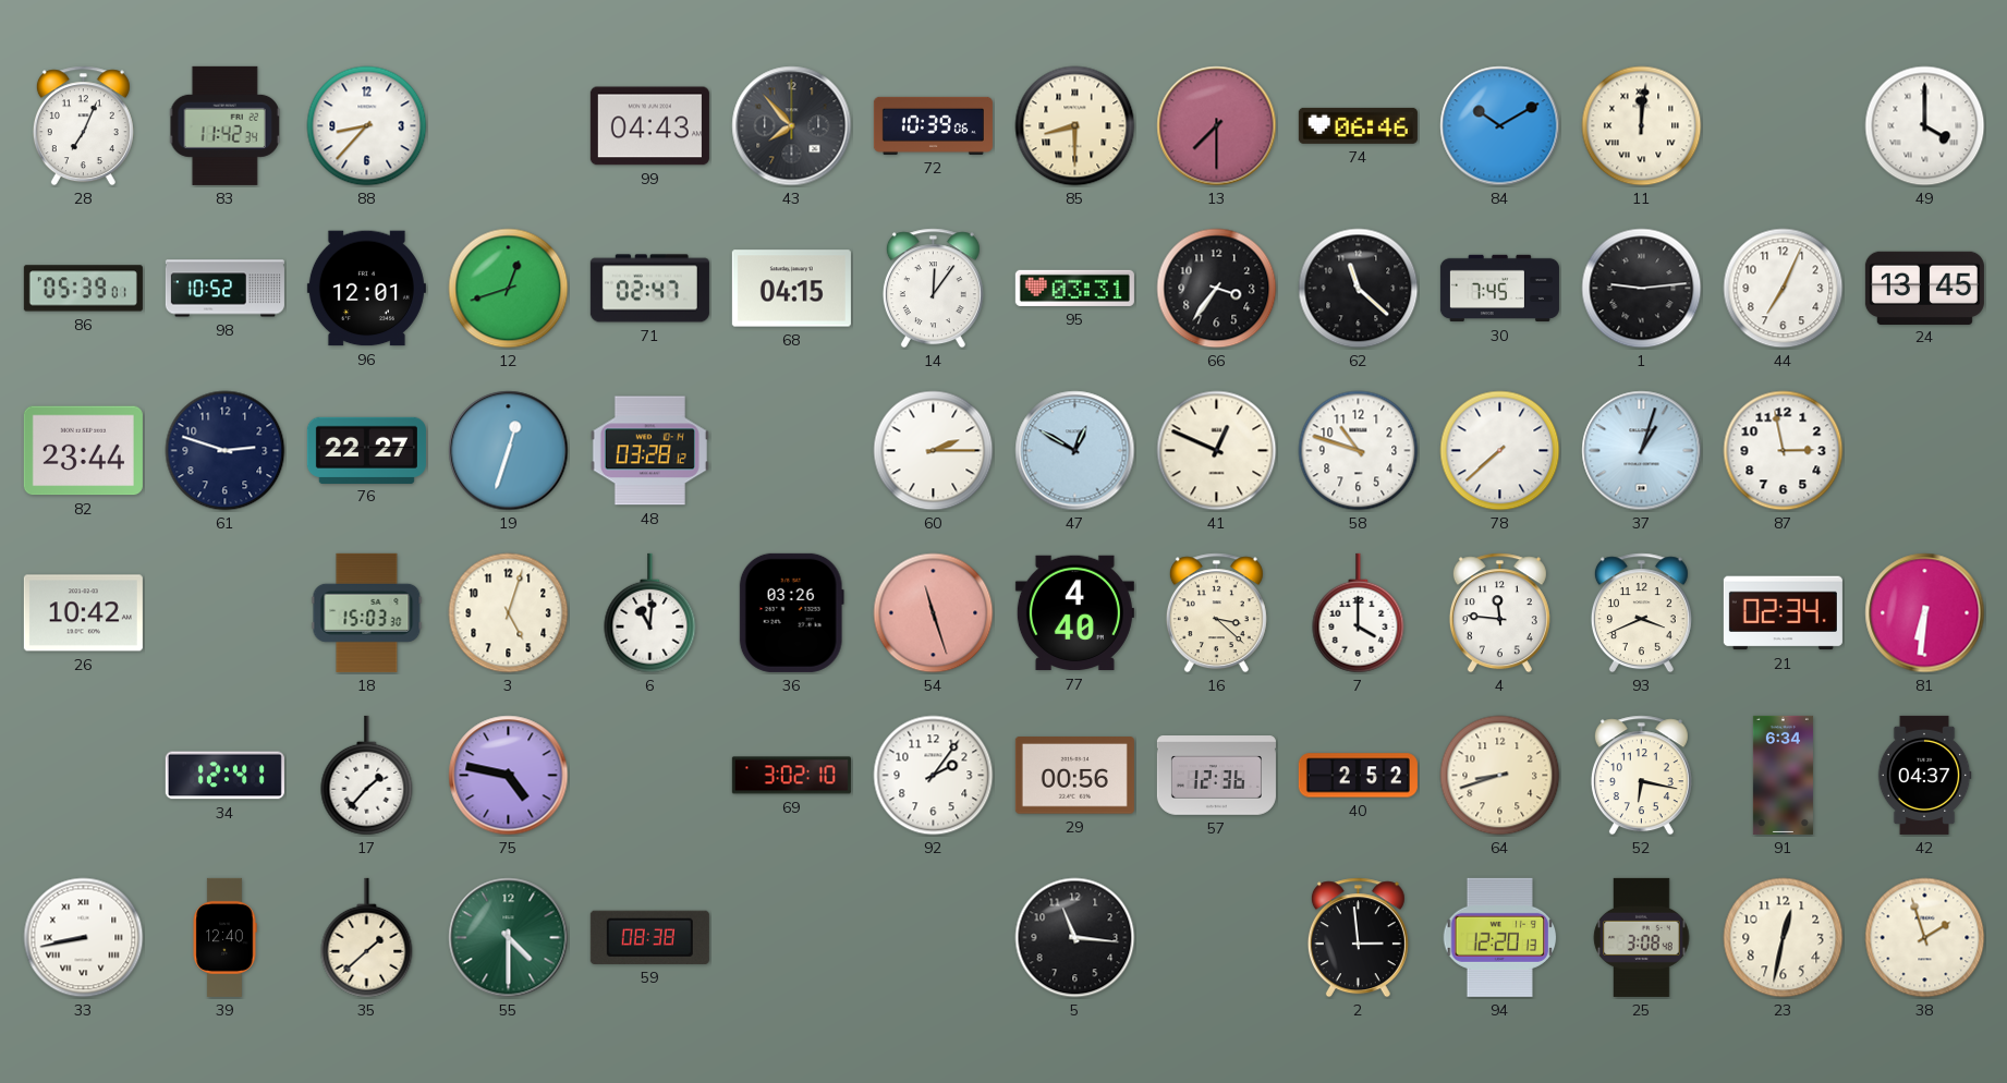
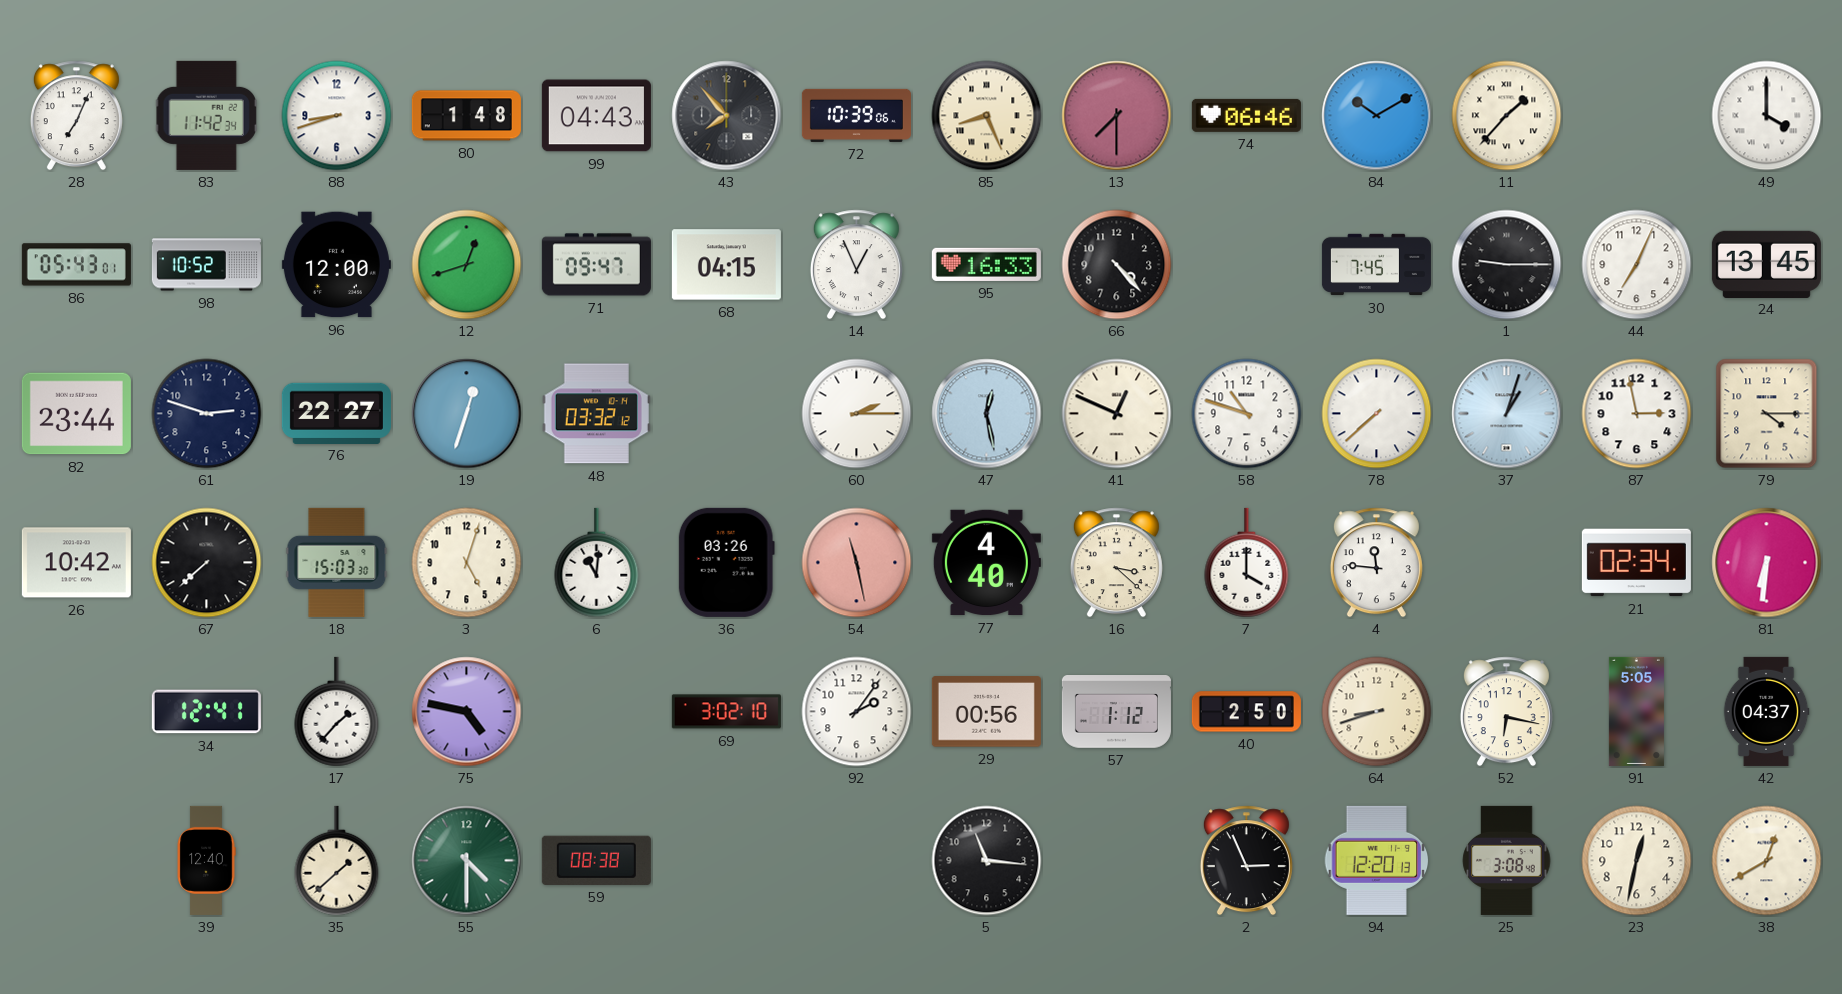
88: 8:37 -> 8:42 (337, 116)
80: none -> 1:48 (466, 116)
85: 8:30 -> 8:26 (987, 116)
11: 12:01 -> 1:37 (1507, 116)
86: 05:39 -> 05:43 (76, 265)
96: 12:01 -> 12:00 (336, 265)
71: 02:47 -> 09:47 (596, 265)
14: 12:06 -> 12:56 (856, 265)
95: 03:31 -> 16:33 (986, 264)
66: 3:36 -> 4:23 (1117, 265)
62: 11:22 -> none (1359, 289)
1: 9:14 -> 9:15 (1507, 265)
48: 03:28 -> 03:32 (596, 414)
47: 12:50 -> 12:28 (987, 414)
79: none -> 4:15 (1767, 414)
67: none -> 7:38 (207, 563)
54: 11:27 -> 11:28 (857, 563)
93: 3:41 -> none (1641, 613)
57: 12:36 -> 1:12 (1116, 712)
40: 2:52 -> 2:50 (1246, 712)
91: 6:34 -> 5:05 (1636, 711)
33: 8:43 -> none (84, 938)
2: 2:59 -> 2:56 (1246, 861)
38: 1:57 -> 12:40 (1767, 861)
